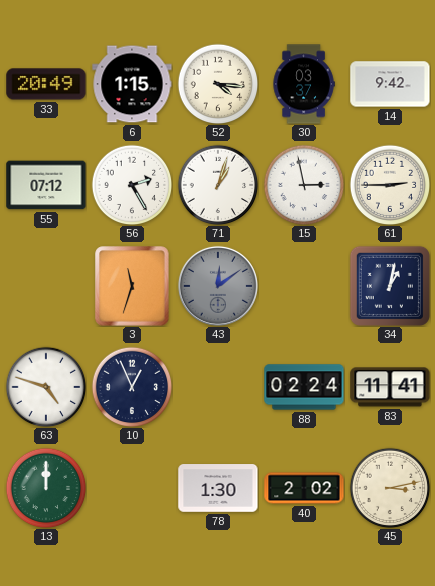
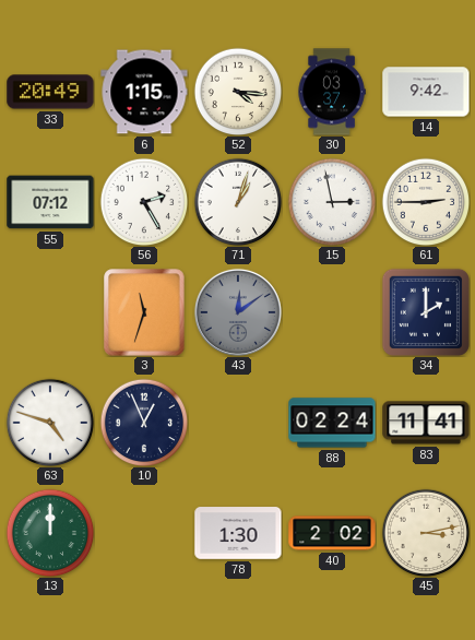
34: 1:02 -> 2:00 (426, 312)
